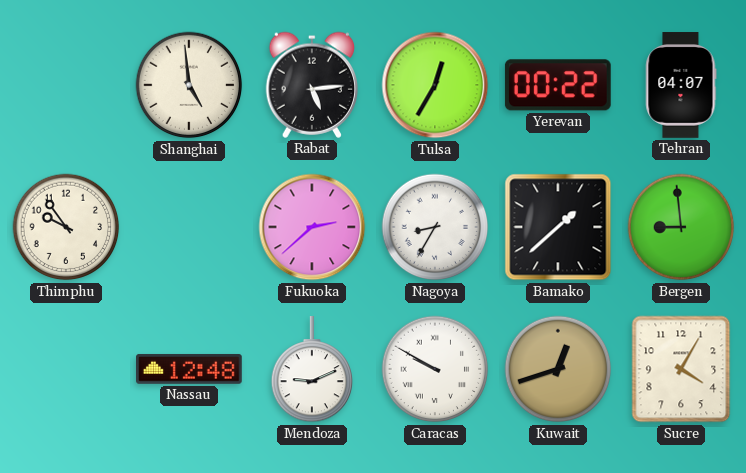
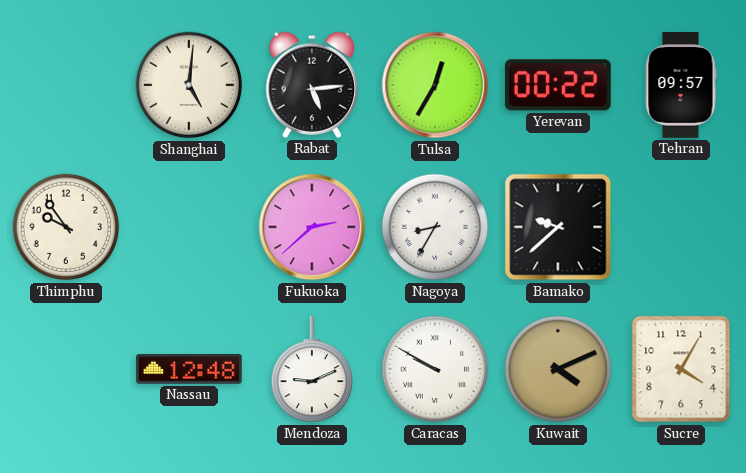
Shanghai: 4:59 -> 5:01 (189, 85)
Tehran: 04:07 -> 09:57 (681, 85)
Bamako: 1:38 -> 9:38 (558, 227)
Bergen: 8:59 -> none (681, 227)
Kuwait: 12:42 -> 4:11 (558, 369)
